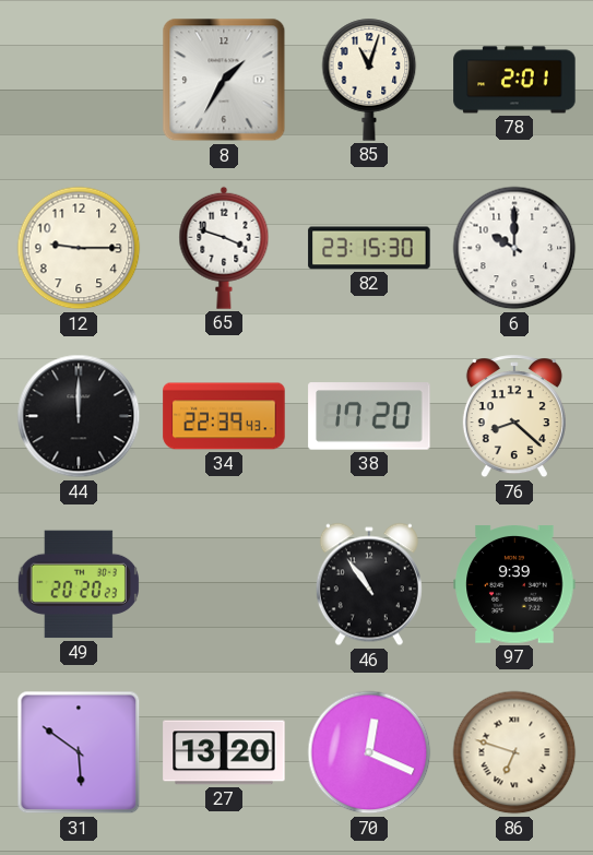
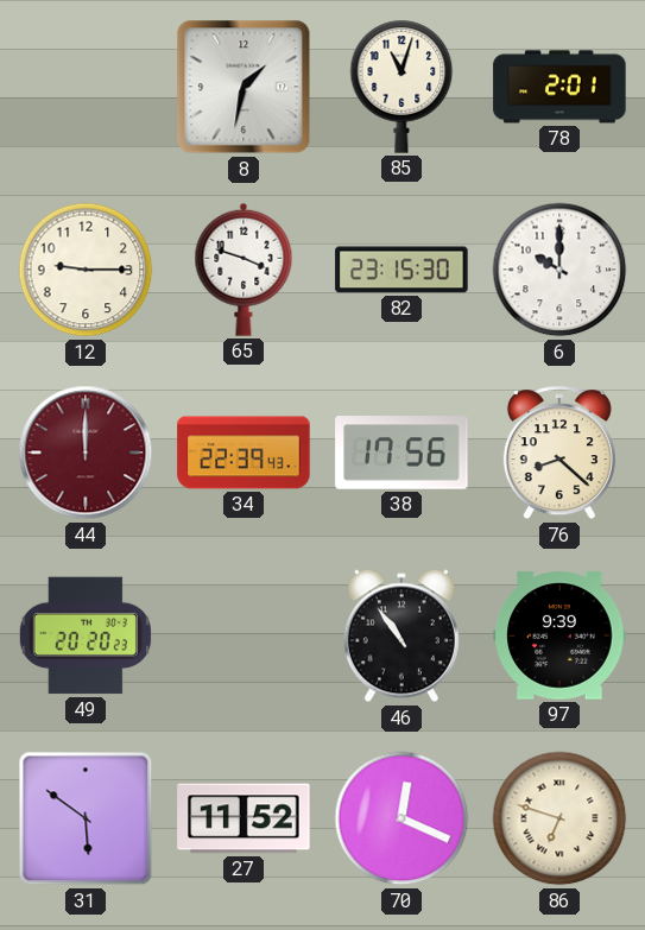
8: 1:35 -> 1:32 (244, 87)
44 dial: black -> burgundy (86, 453)
38: 17:20 -> 17:56 (401, 453)
27: 13:20 -> 11:52 (244, 818)
